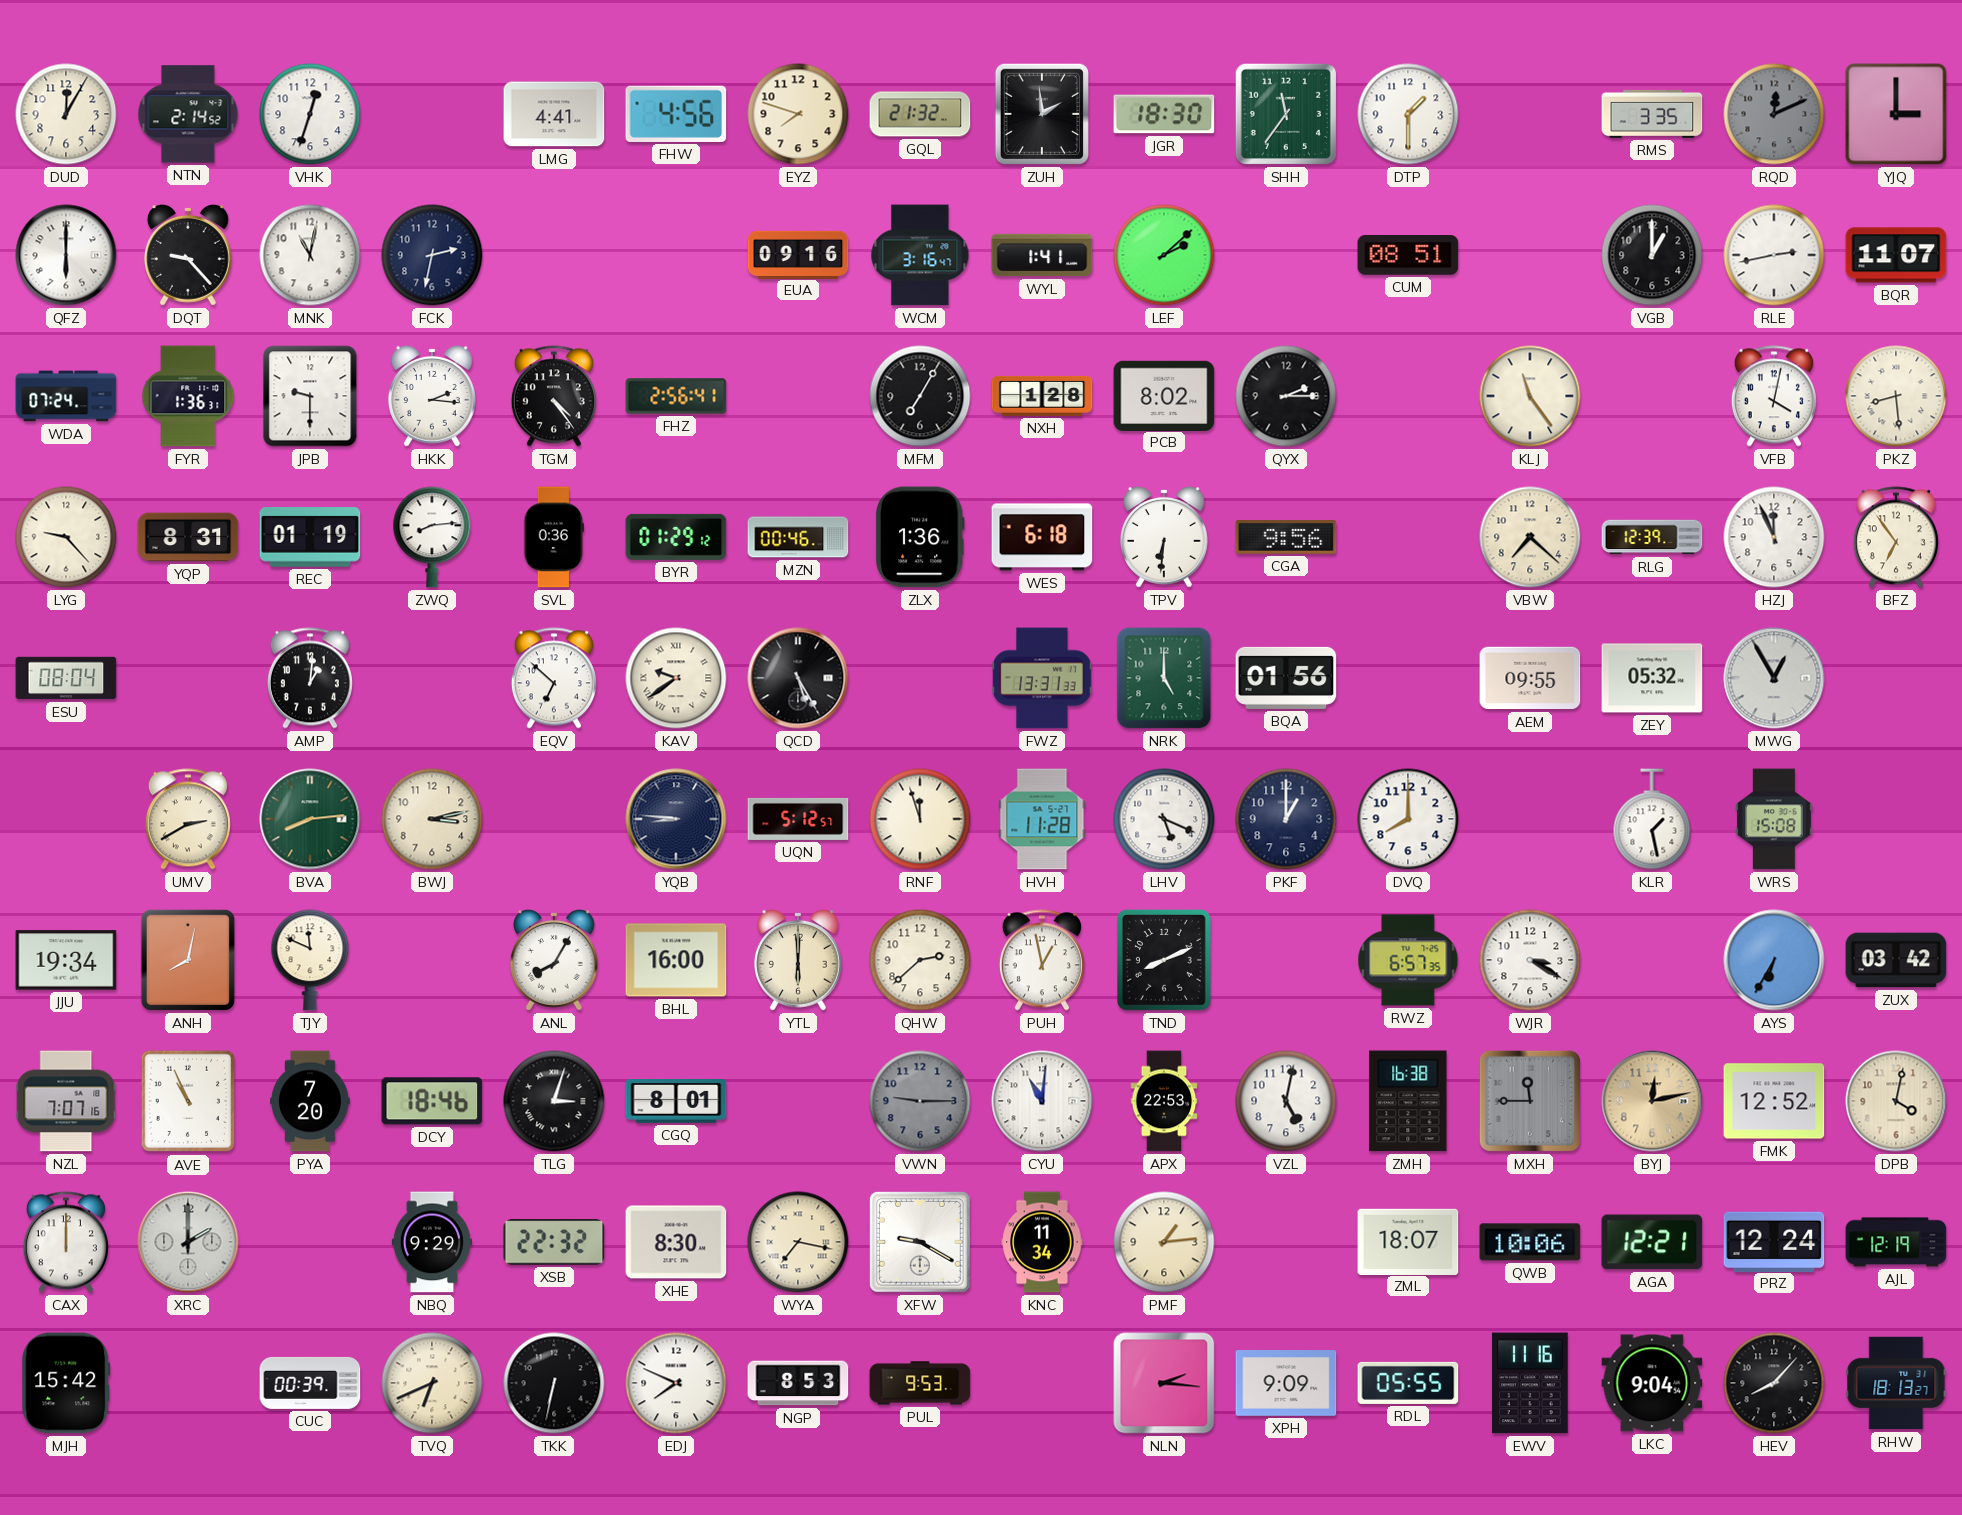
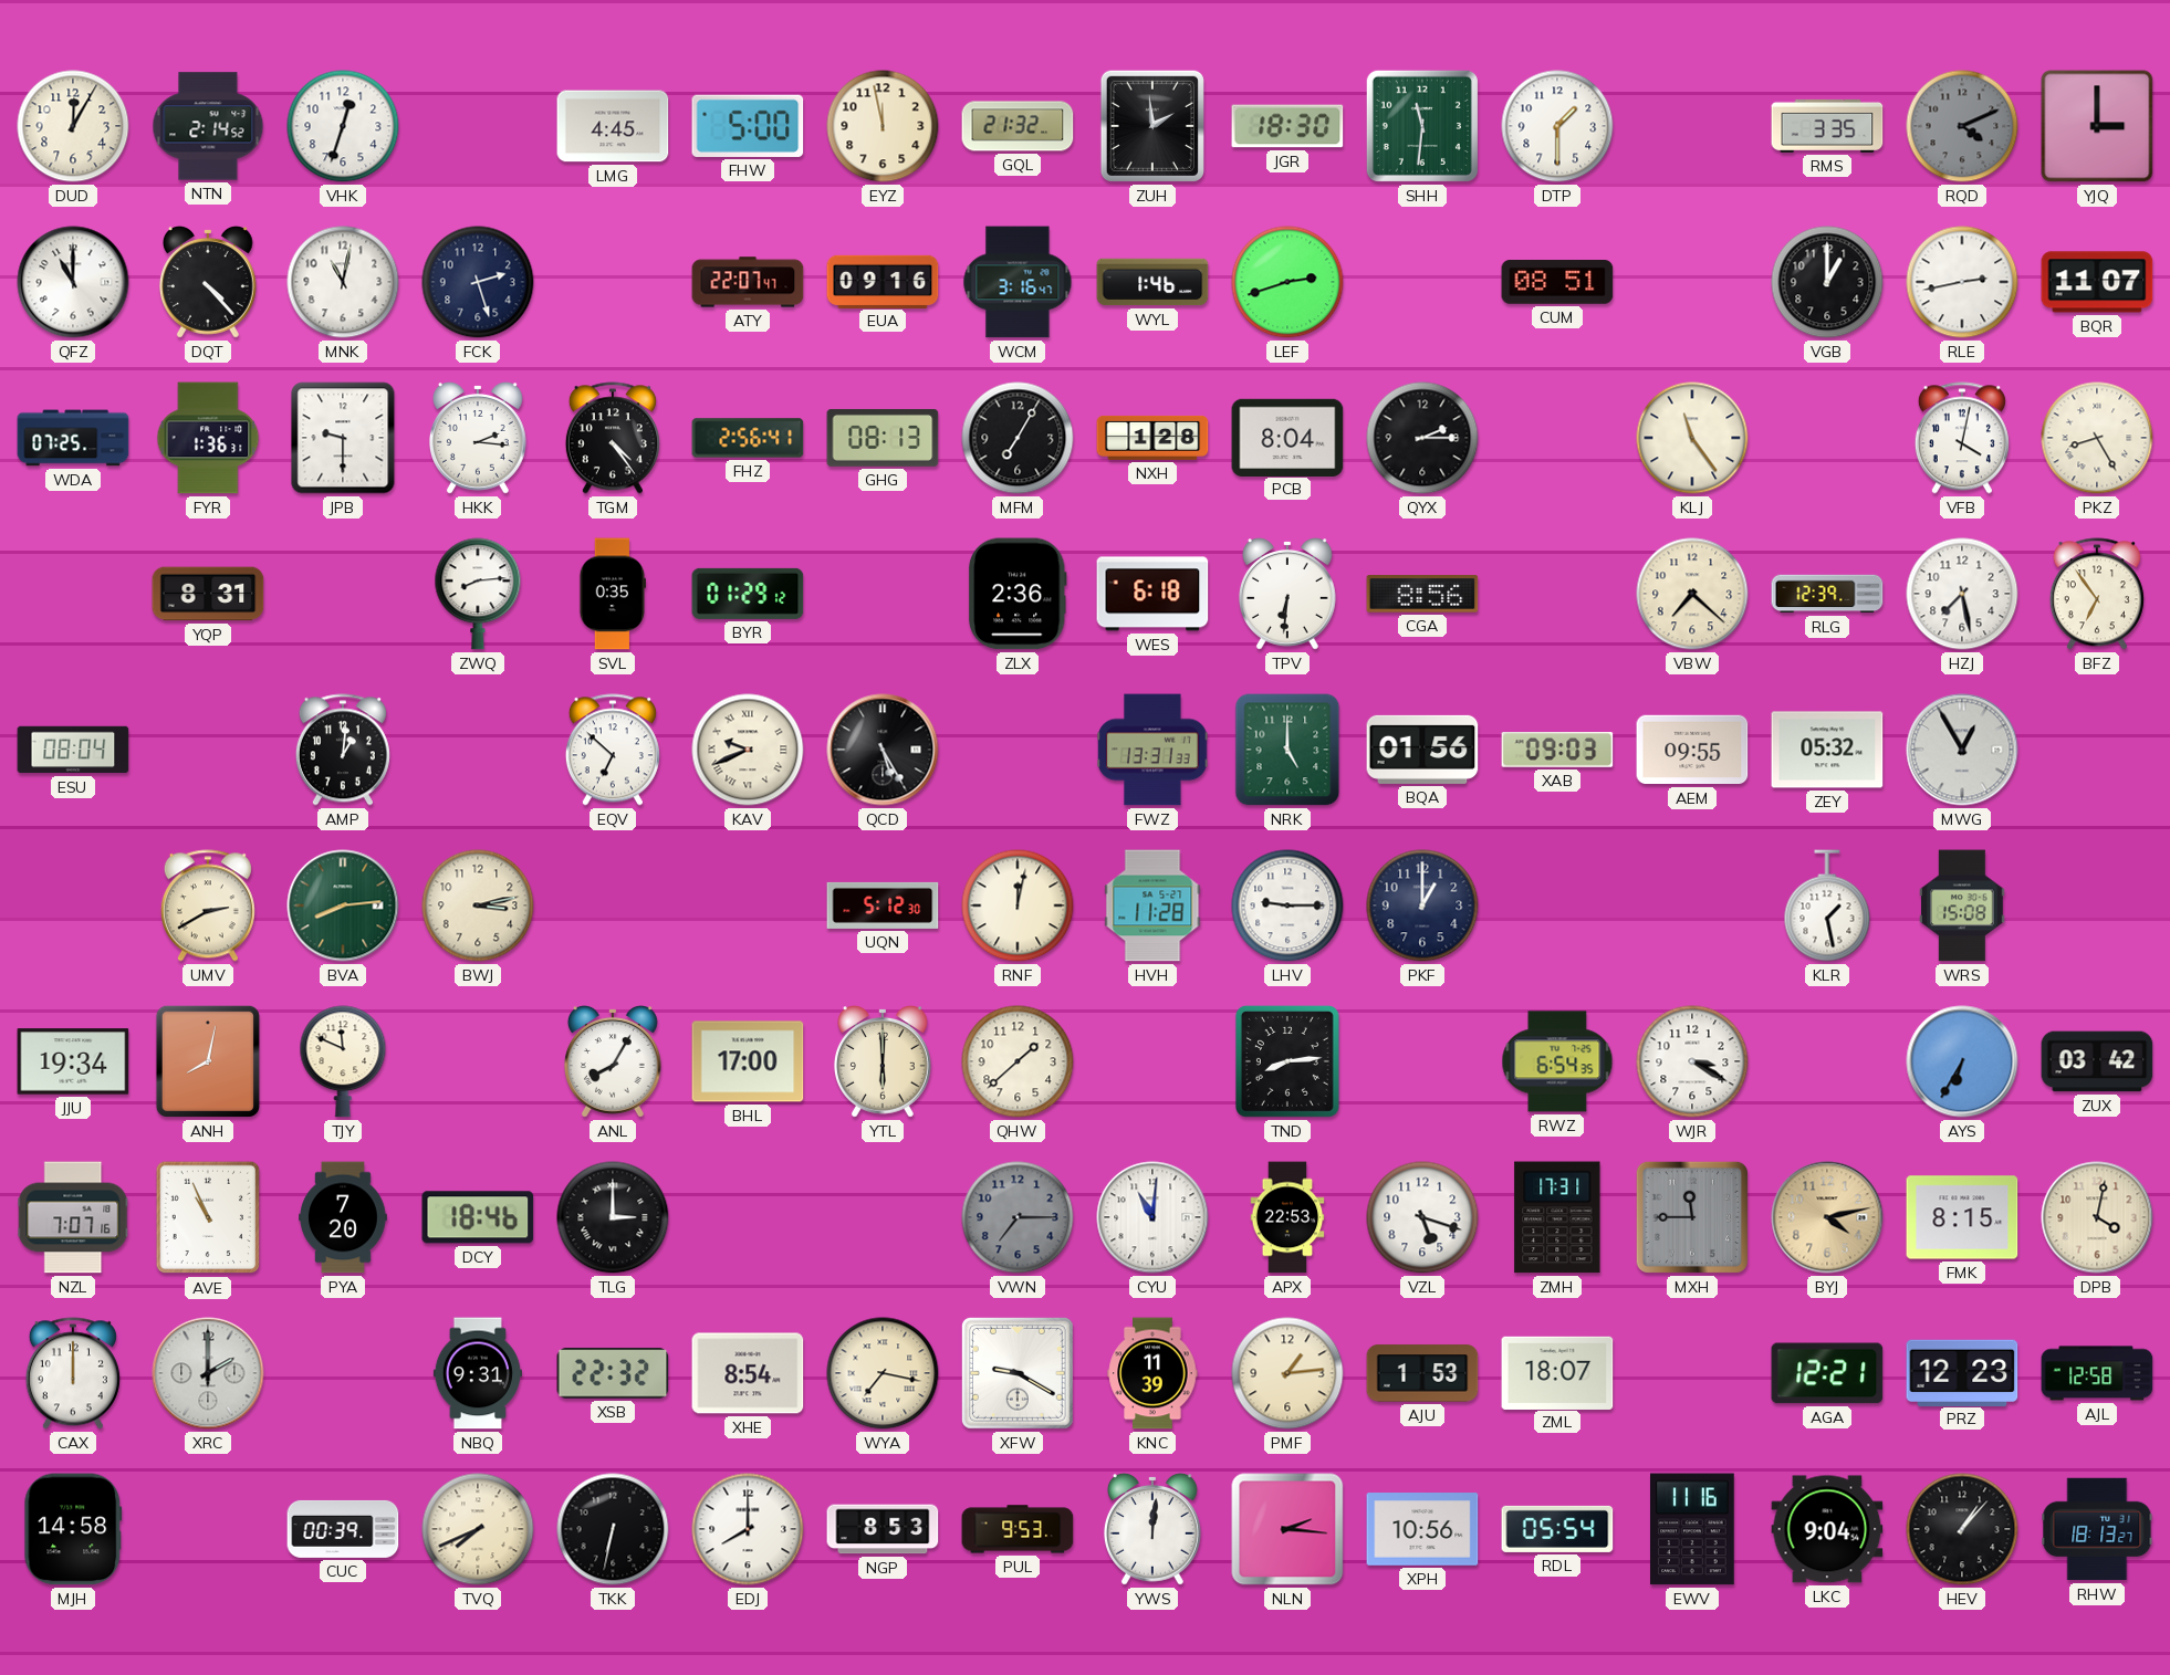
LMG: 4:41 -> 4:45 (613, 126)
FHW: 4:56 -> 5:00 (748, 126)
EYZ: 7:48 -> 11:58 (883, 126)
SHH: 11:36 -> 11:31 (1422, 126)
RQD: 12:11 -> 4:11 (1962, 126)
QFZ: 6:00 -> 11:00 (73, 282)
DQT: 9:23 -> 4:23 (208, 283)
FCK: 2:32 -> 2:27 (478, 282)
ATY: none -> 22:07 (748, 282)
WYL: 1:41 -> 1:46 (1152, 282)
LEF: 2:08 -> 2:42 (1287, 282)
WDA: 07:24 -> 07:25 (73, 438)
GHG: none -> 08:13 (883, 438)
PCB: 8:02 -> 8:04 (1287, 437)
PKZ: 8:29 -> 8:25 (2097, 438)
LYG: 9:23 -> none (66, 537)
REC: 01:19 -> none (310, 537)
SVL: 0:36 -> 0:35 (612, 594)
MZN: 00:46 -> none (798, 537)
ZLX: 1:36 -> 2:36 (1018, 594)
CGA: 9:56 -> 8:56 (1422, 594)
HZJ: 11:56 -> 7:28 (1962, 594)
KAV: 9:39 -> 9:41 (748, 750)
XAB: none -> 09:03 (1557, 751)
YQB: 8:46 -> none (676, 819)
UQN: 5:12:57 -> 5:12:30 (883, 905)
RNF: 11:57 -> 12:02 (1018, 905)
LHV: 5:19 -> 9:15 (1287, 905)
DVQ: 8:00 -> none (1408, 819)
BHL: 16:00 -> 17:00 (748, 1061)
QHW: 2:38 -> 1:38 (1018, 1061)
PUH: 12:58 -> none (1042, 960)
TND: 8:11 -> 8:14 (1287, 1061)
RWZ: 6:57 -> 6:54 (1557, 1061)
TLG: 3:03 -> 3:00 (613, 1217)
CGQ: 8:01 -> none (676, 1102)
VWN: 9:15 -> 7:15 (1018, 1217)
VZL: 5:02 -> 5:18 (1422, 1217)
ZMH: 16:38 -> 17:31 (1557, 1217)
BYJ: 12:13 -> 4:13 (1827, 1217)
FMK: 12:52 -> 8:15 (1962, 1217)
NBQ: 9:29 -> 9:31 (478, 1373)
XHE: 8:30 -> 8:54 (748, 1373)
KNC: 11:34 -> 11:39 (1152, 1373)
AJU: none -> 1:53 (1422, 1373)
QWB: 10:06 -> none (1530, 1242)
PRZ: 12:24 -> 12:23 (1962, 1372)
AJL: 12:19 -> 12:58 (2097, 1373)
MJH: 15:42 -> 14:58 (73, 1529)
TVQ: 6:41 -> 7:41 (478, 1529)
EDJ: 7:49 -> 8:00 (748, 1529)
YWS: none -> 12:01 (1152, 1530)
XPH: 9:09 -> 10:56 (1422, 1529)
RDL: 05:55 -> 05:54 (1557, 1529)
HEV: 8:07 -> 1:07 (1962, 1529)
